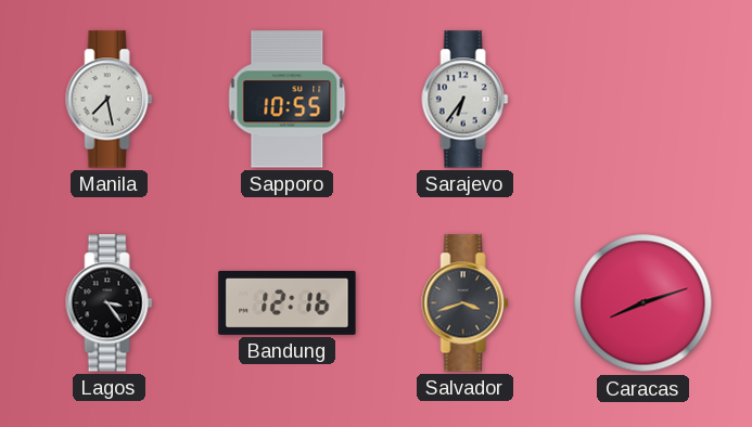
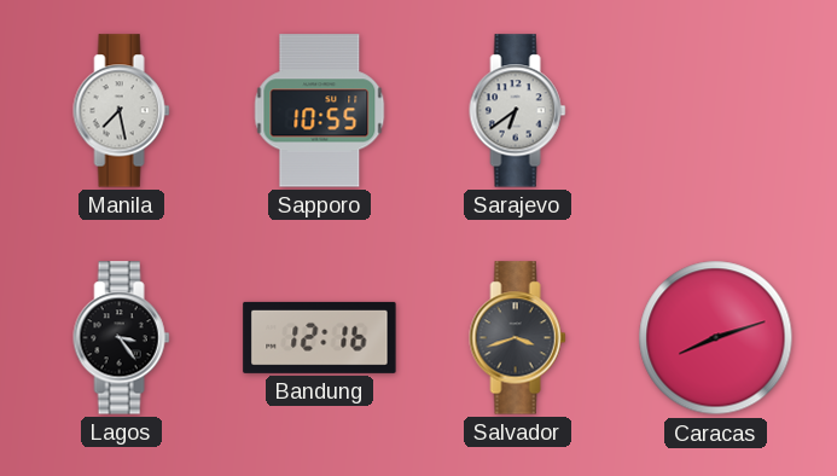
Sarajevo: 6:36 -> 6:39 (518, 111)
